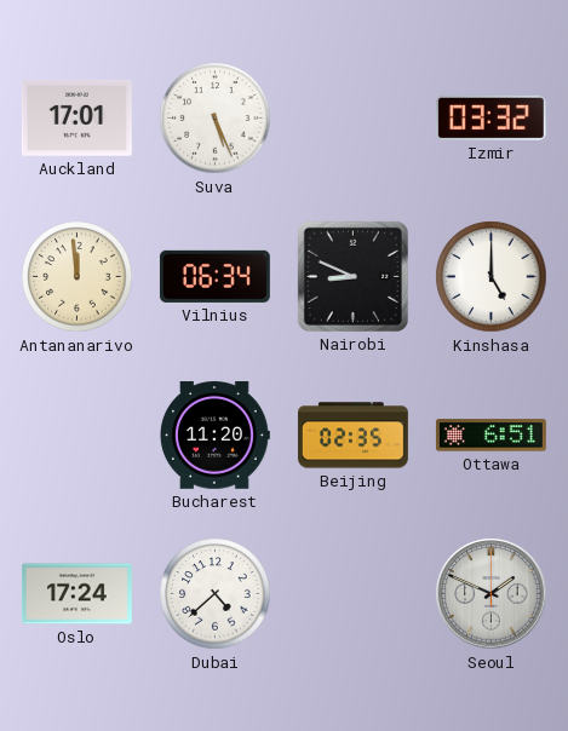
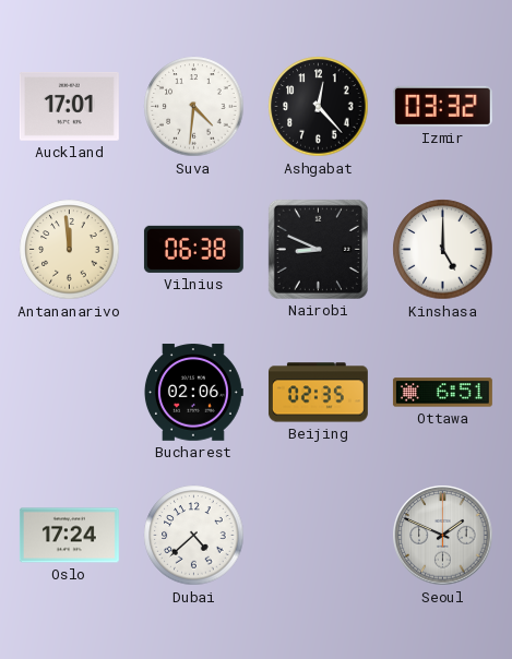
Suva: 5:26 -> 4:31 (194, 107)
Ashgabat: none -> 12:23 (319, 107)
Vilnius: 06:34 -> 06:38 (193, 249)
Bucharest: 11:20 -> 02:06 (193, 393)
